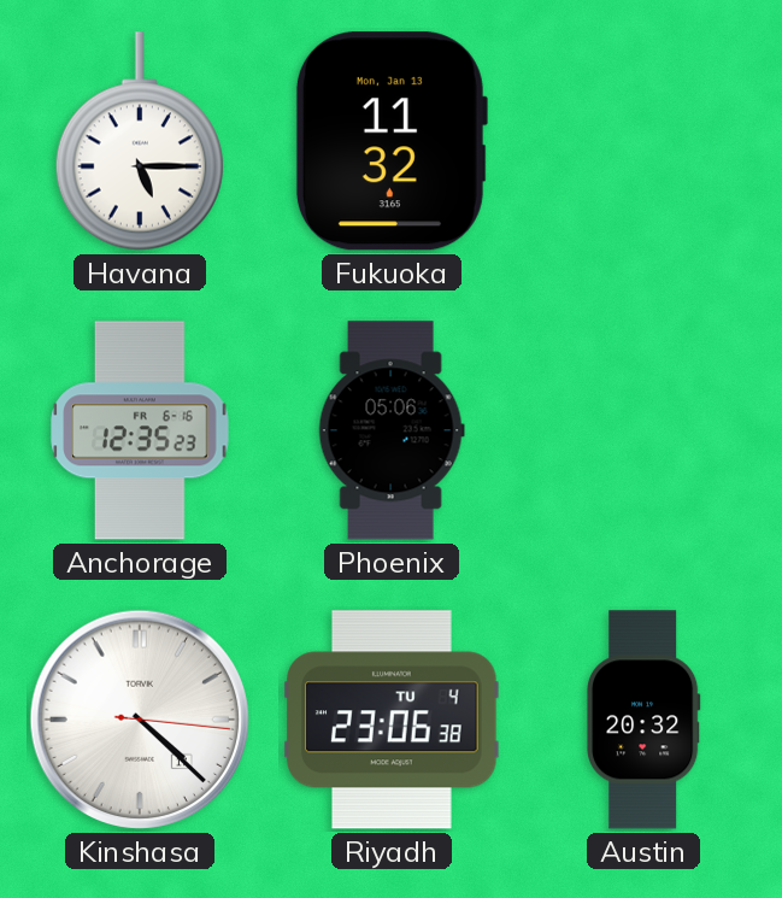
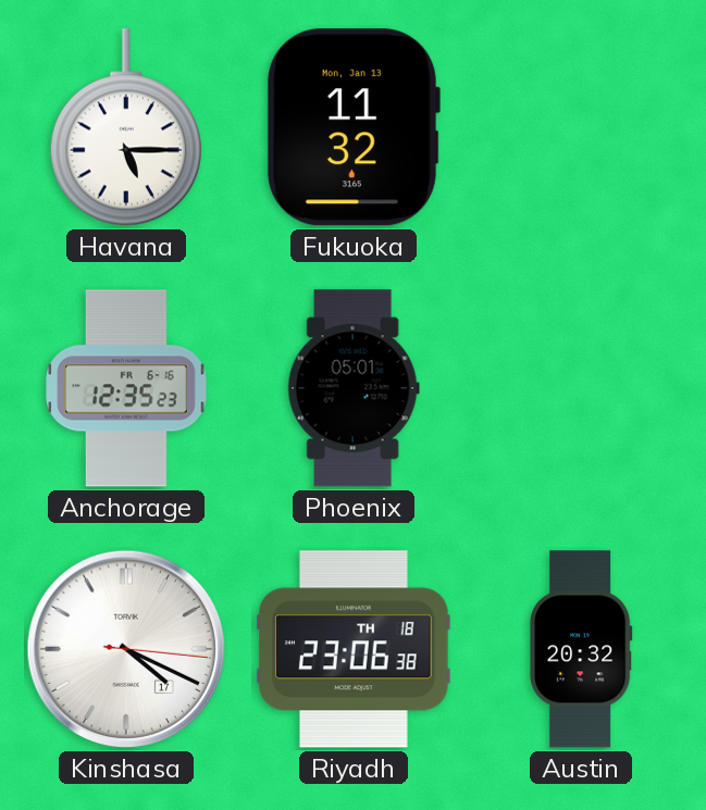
Phoenix: 05:06 -> 05:01 (354, 388)
Kinshasa: 4:22 -> 4:19 (126, 649)
Riyadh date: TU 4 -> TH 18 (354, 649)
